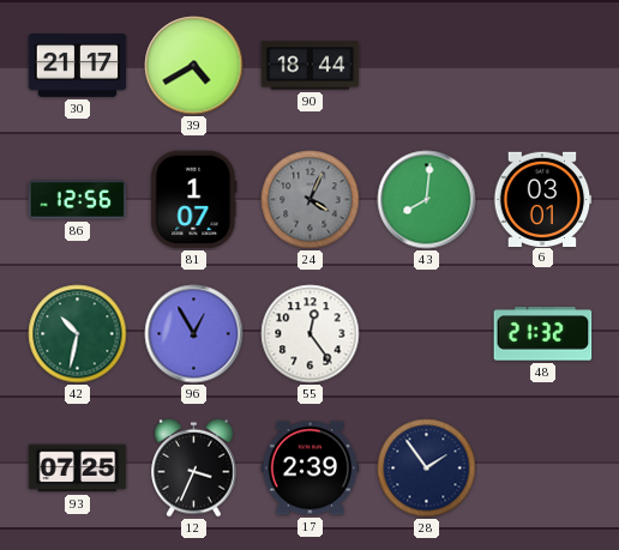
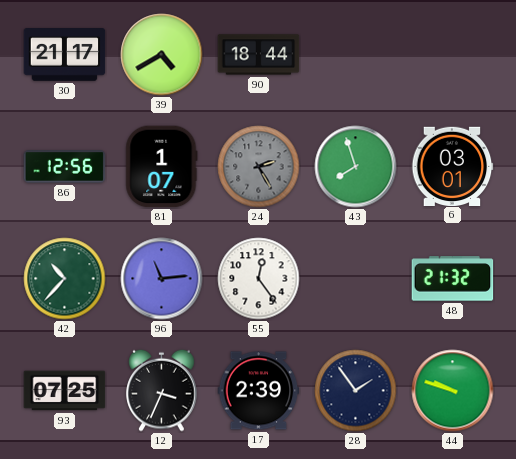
24: 4:04 -> 2:25 (259, 167)
43: 8:01 -> 7:57 (356, 167)
42: 10:32 -> 10:37 (65, 279)
96: 12:55 -> 11:14 (162, 279)
44: none -> 9:48 (453, 391)
